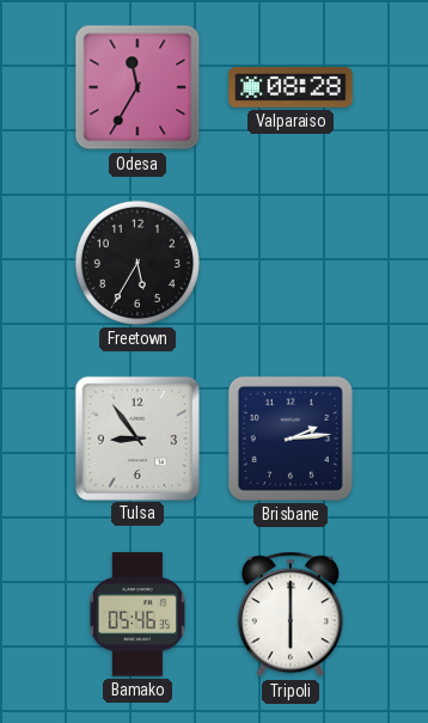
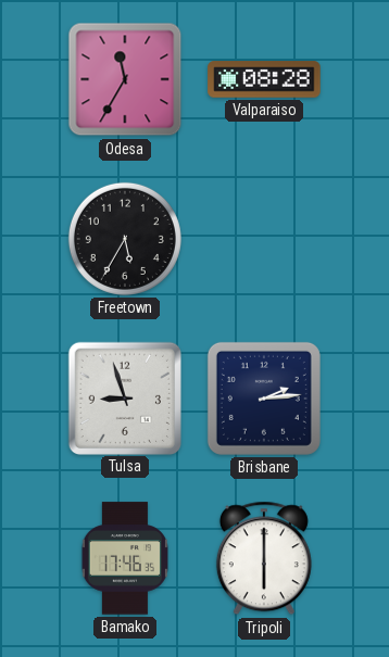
Tulsa: 8:54 -> 8:57 (124, 397)
Bamako: 05:46 -> 17:46 (124, 558)
